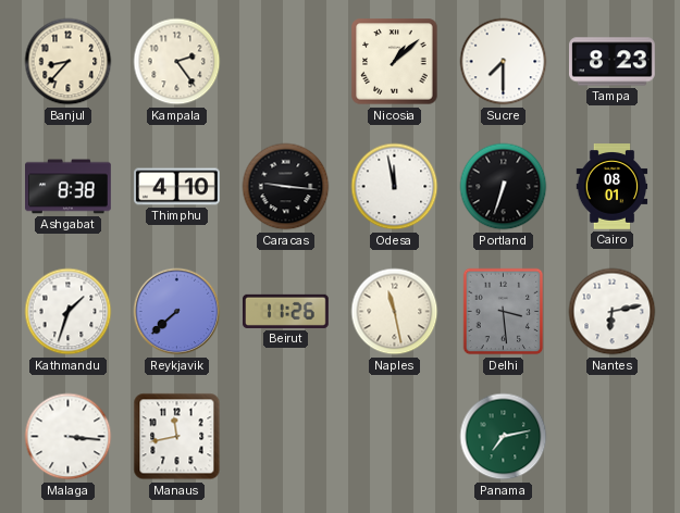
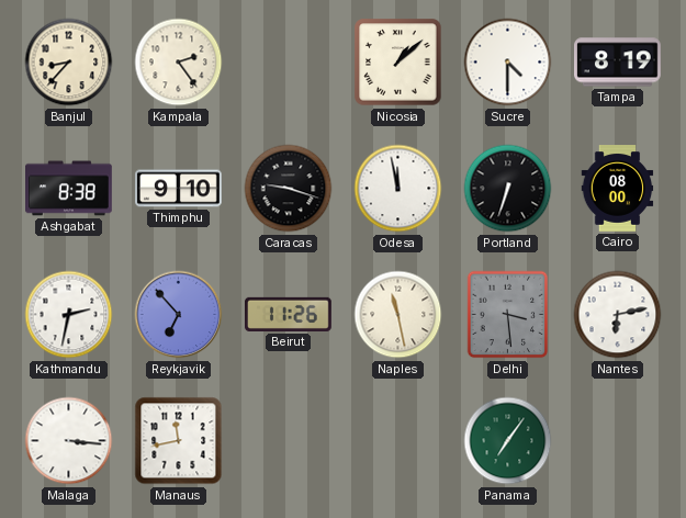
Sucre: 7:30 -> 4:30 (508, 63)
Tampa: 8:23 -> 8:19 (618, 63)
Thimphu: 4:10 -> 9:10 (179, 189)
Caracas: 9:16 -> 9:18 (289, 189)
Cairo: 08:01 -> 08:00 (618, 189)
Kathmandu: 1:33 -> 2:32 (69, 315)
Reykjavik: 7:38 -> 6:53 (179, 315)
Panama: 7:13 -> 7:06 (508, 441)
